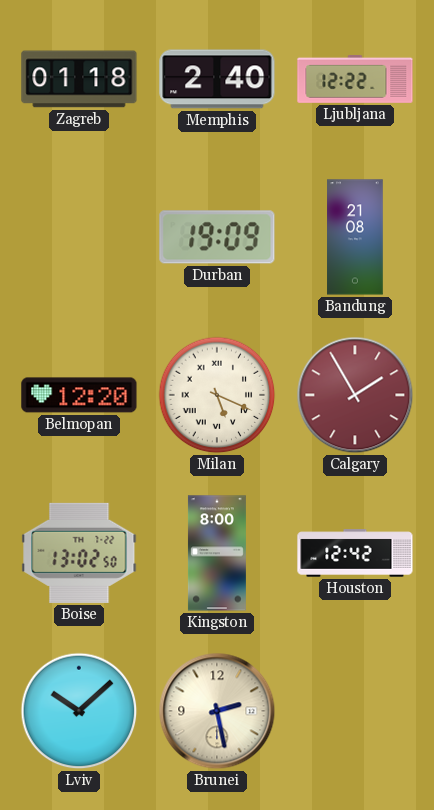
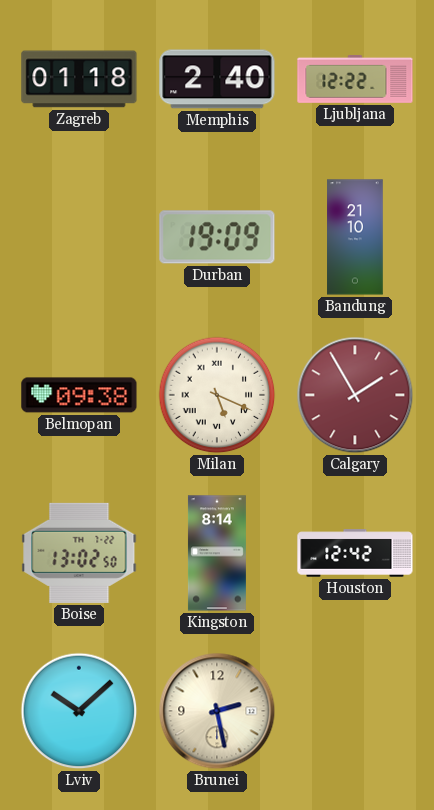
Bandung: 21:08 -> 21:10 (355, 237)
Belmopan: 12:20 -> 09:38 (79, 395)
Kingston: 8:00 -> 8:14 (217, 553)
